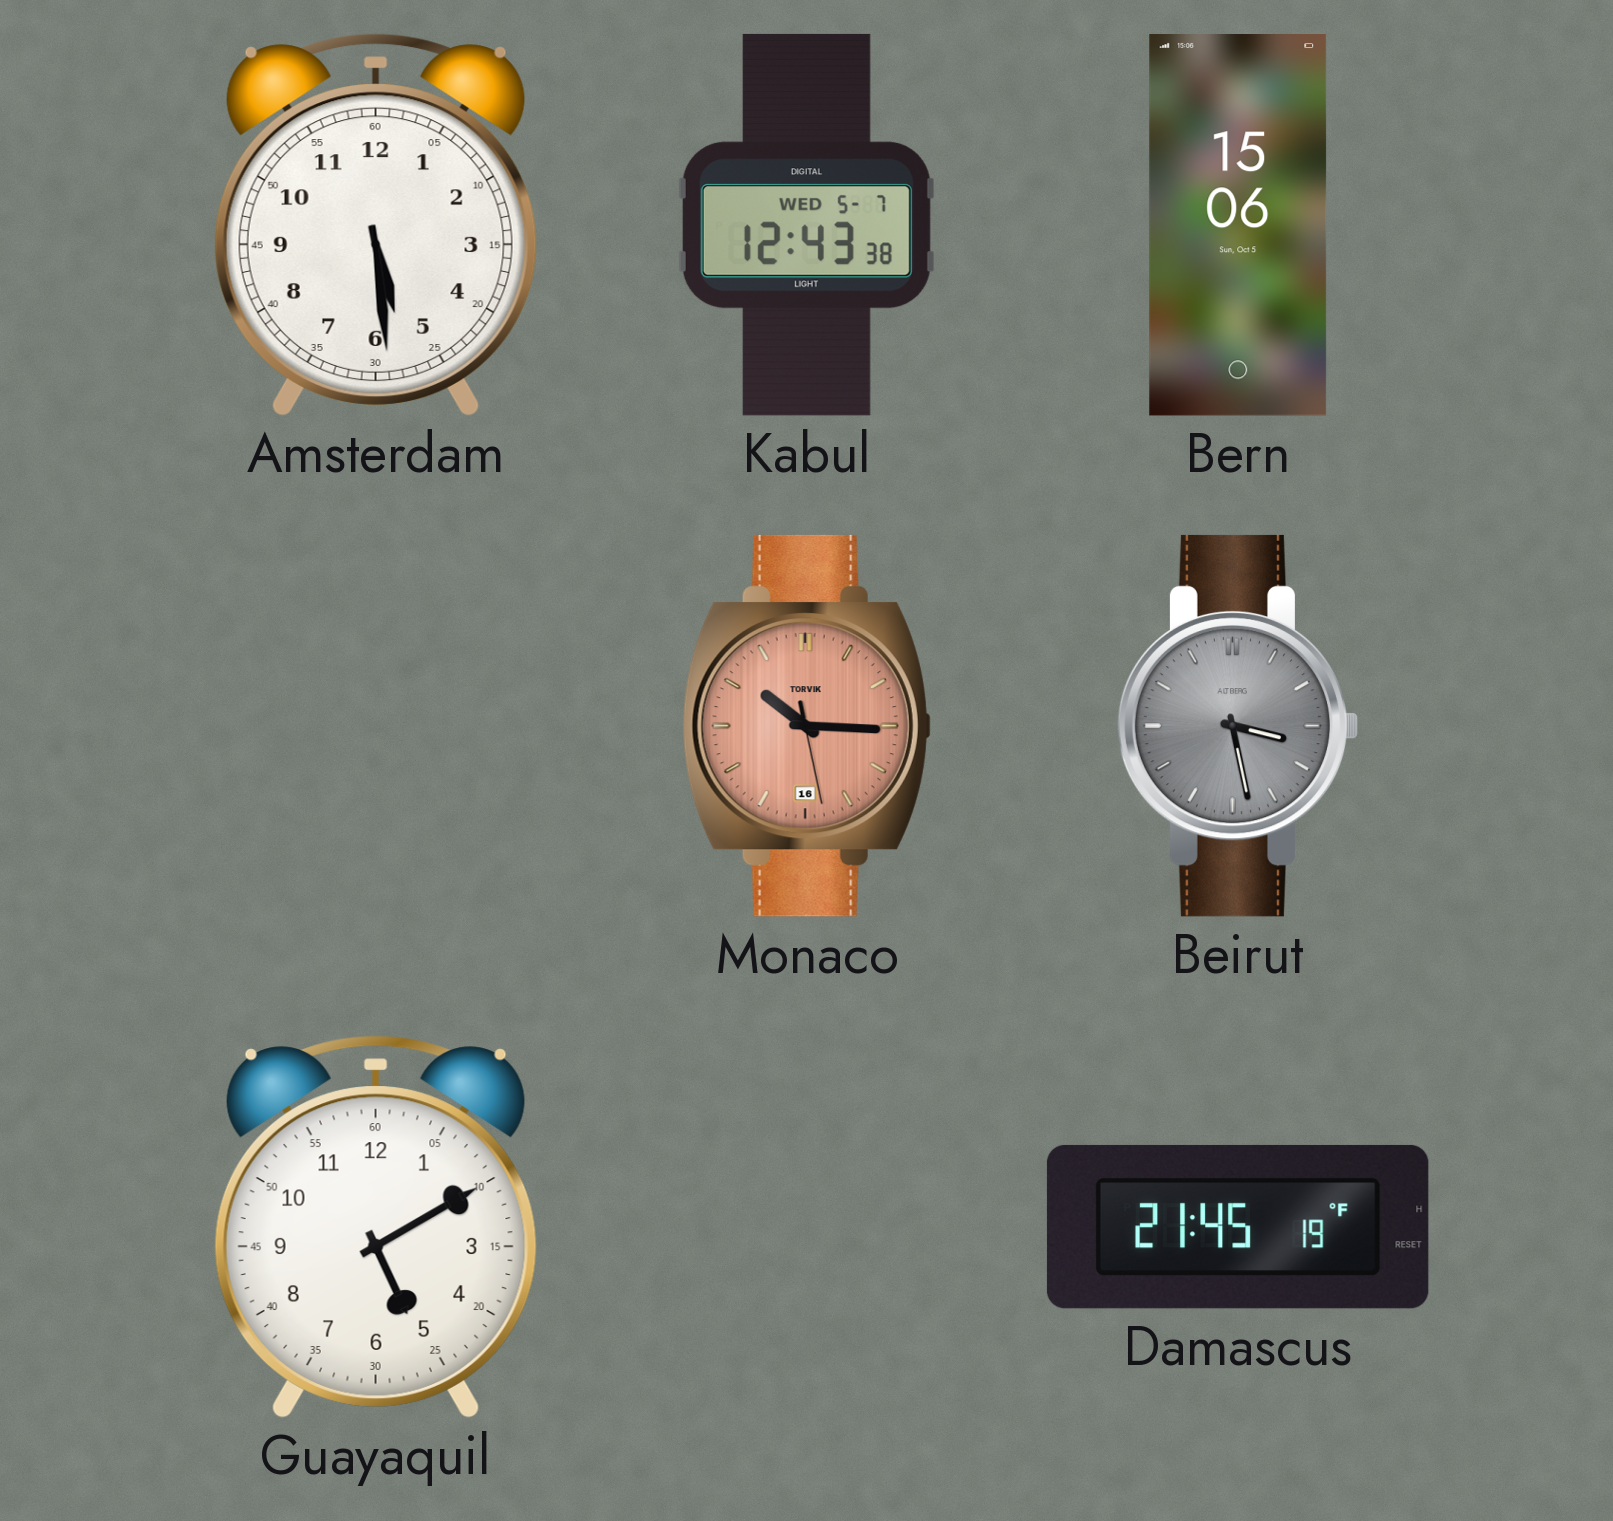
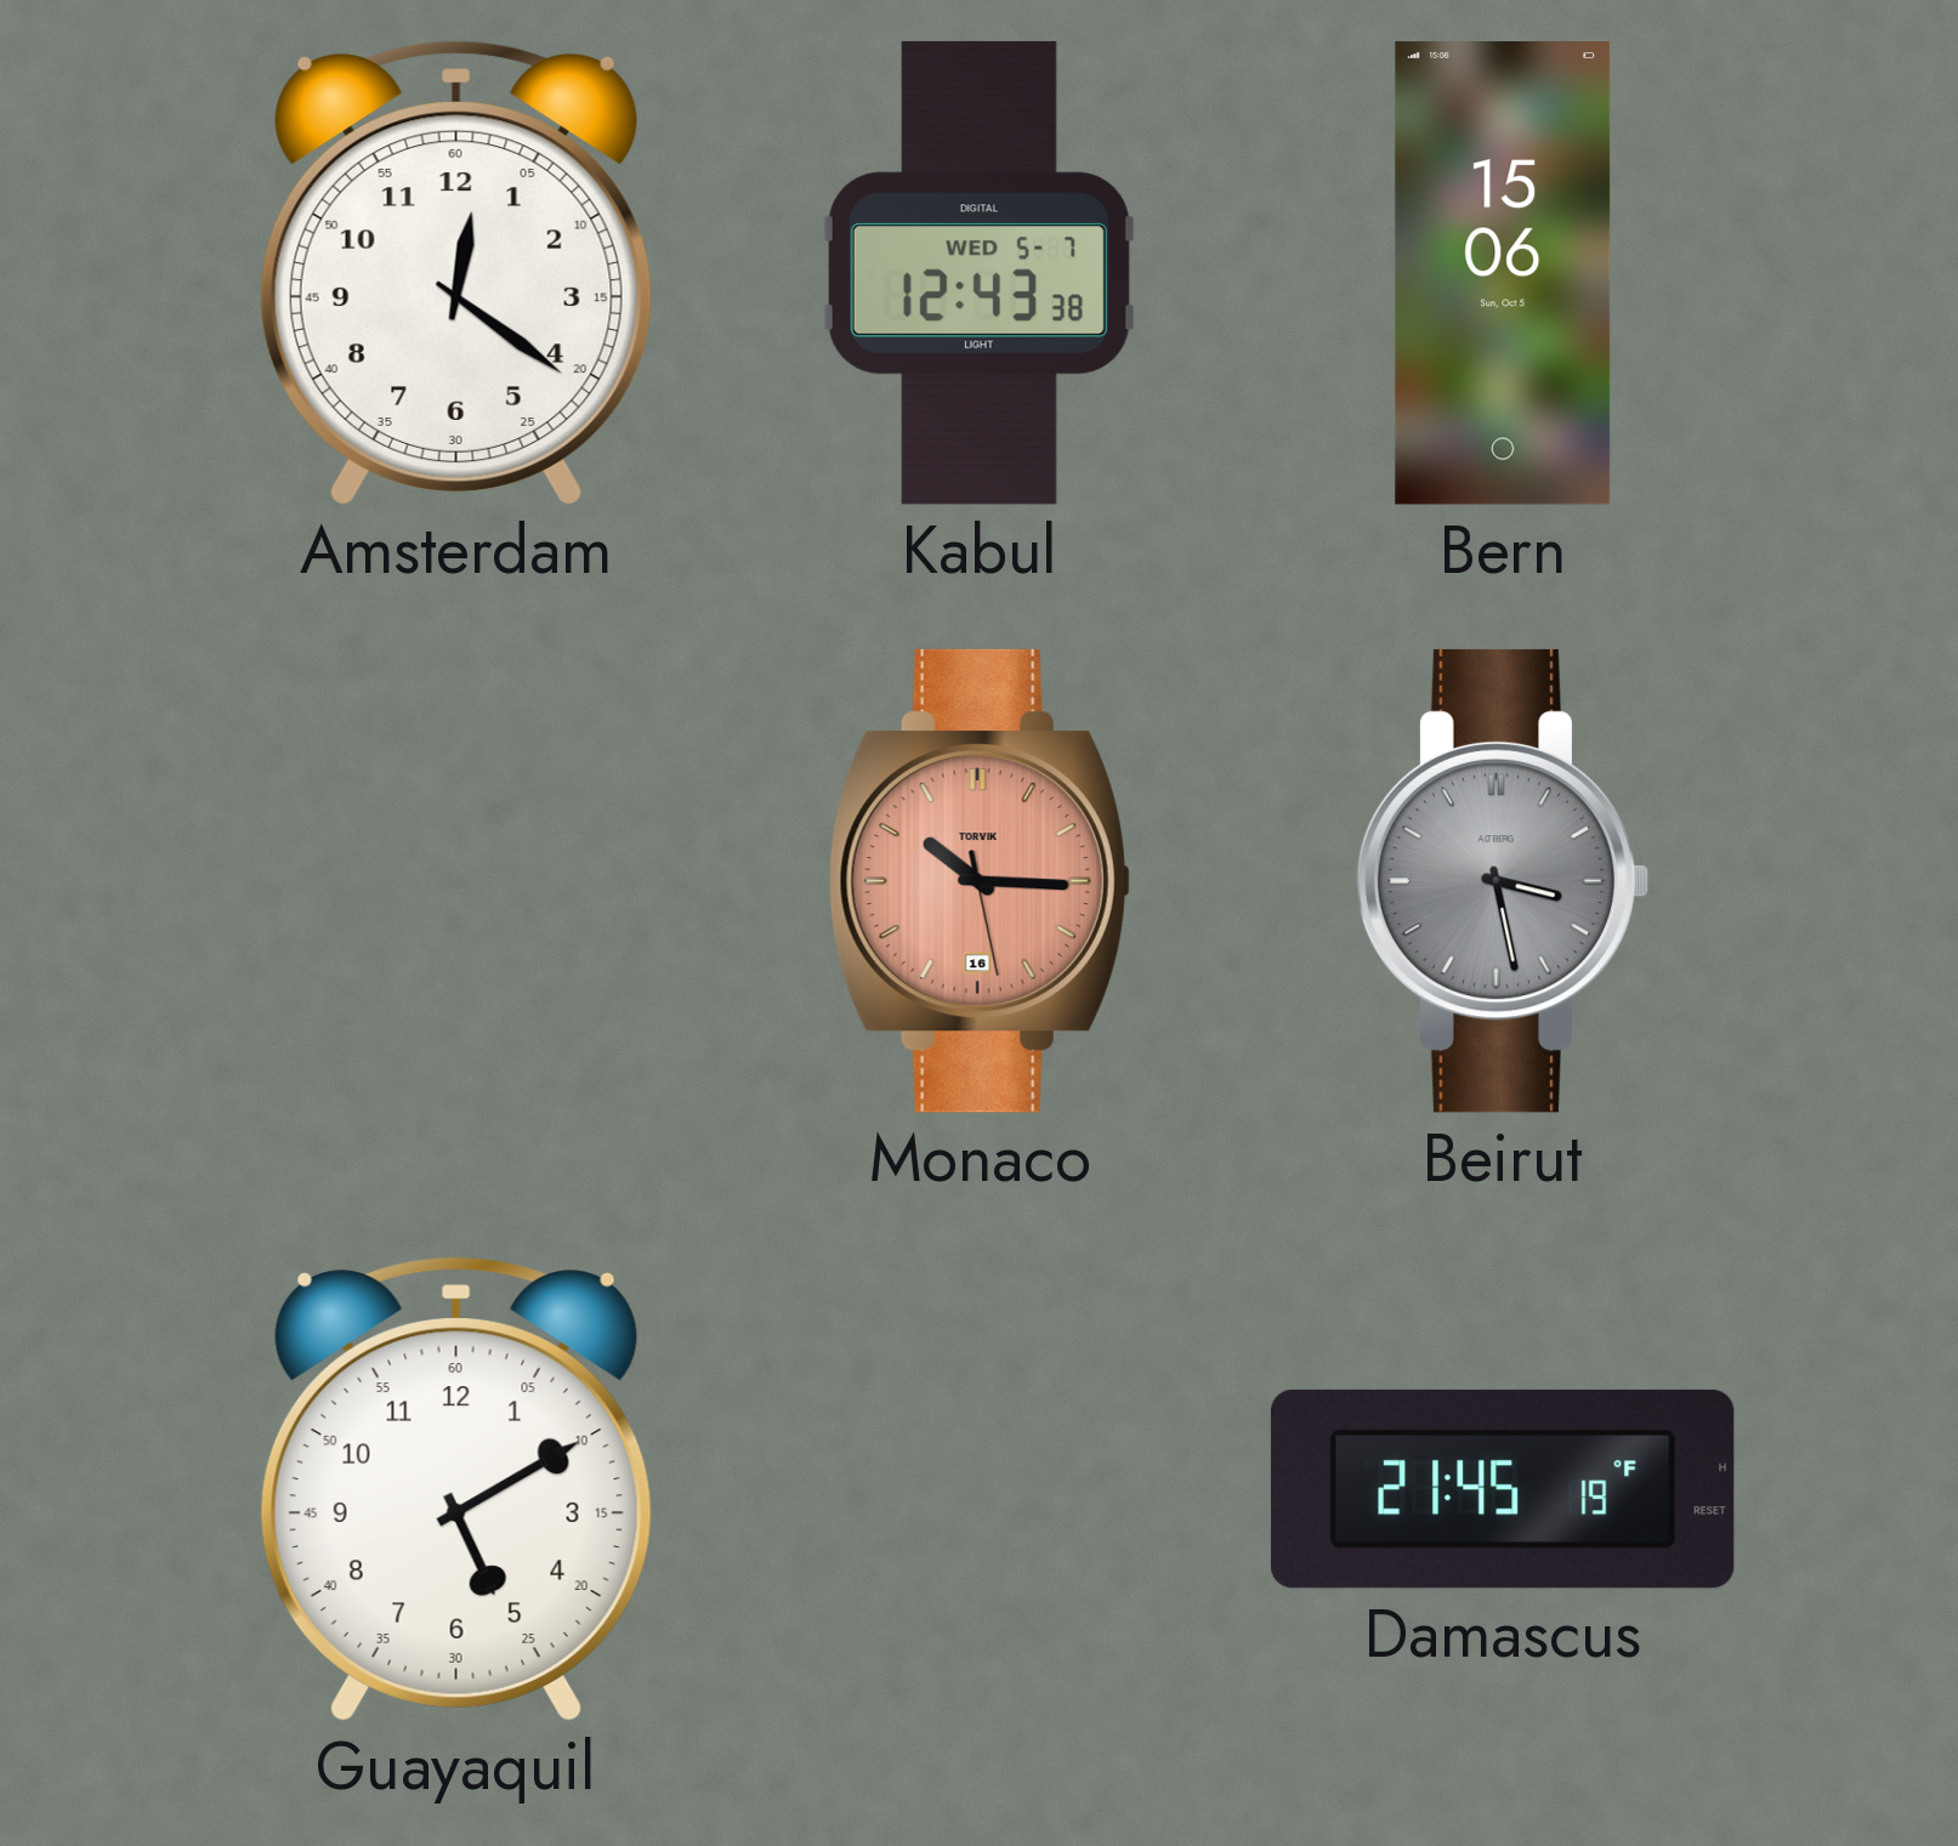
Amsterdam: 5:29 -> 12:21 (456, 273)
